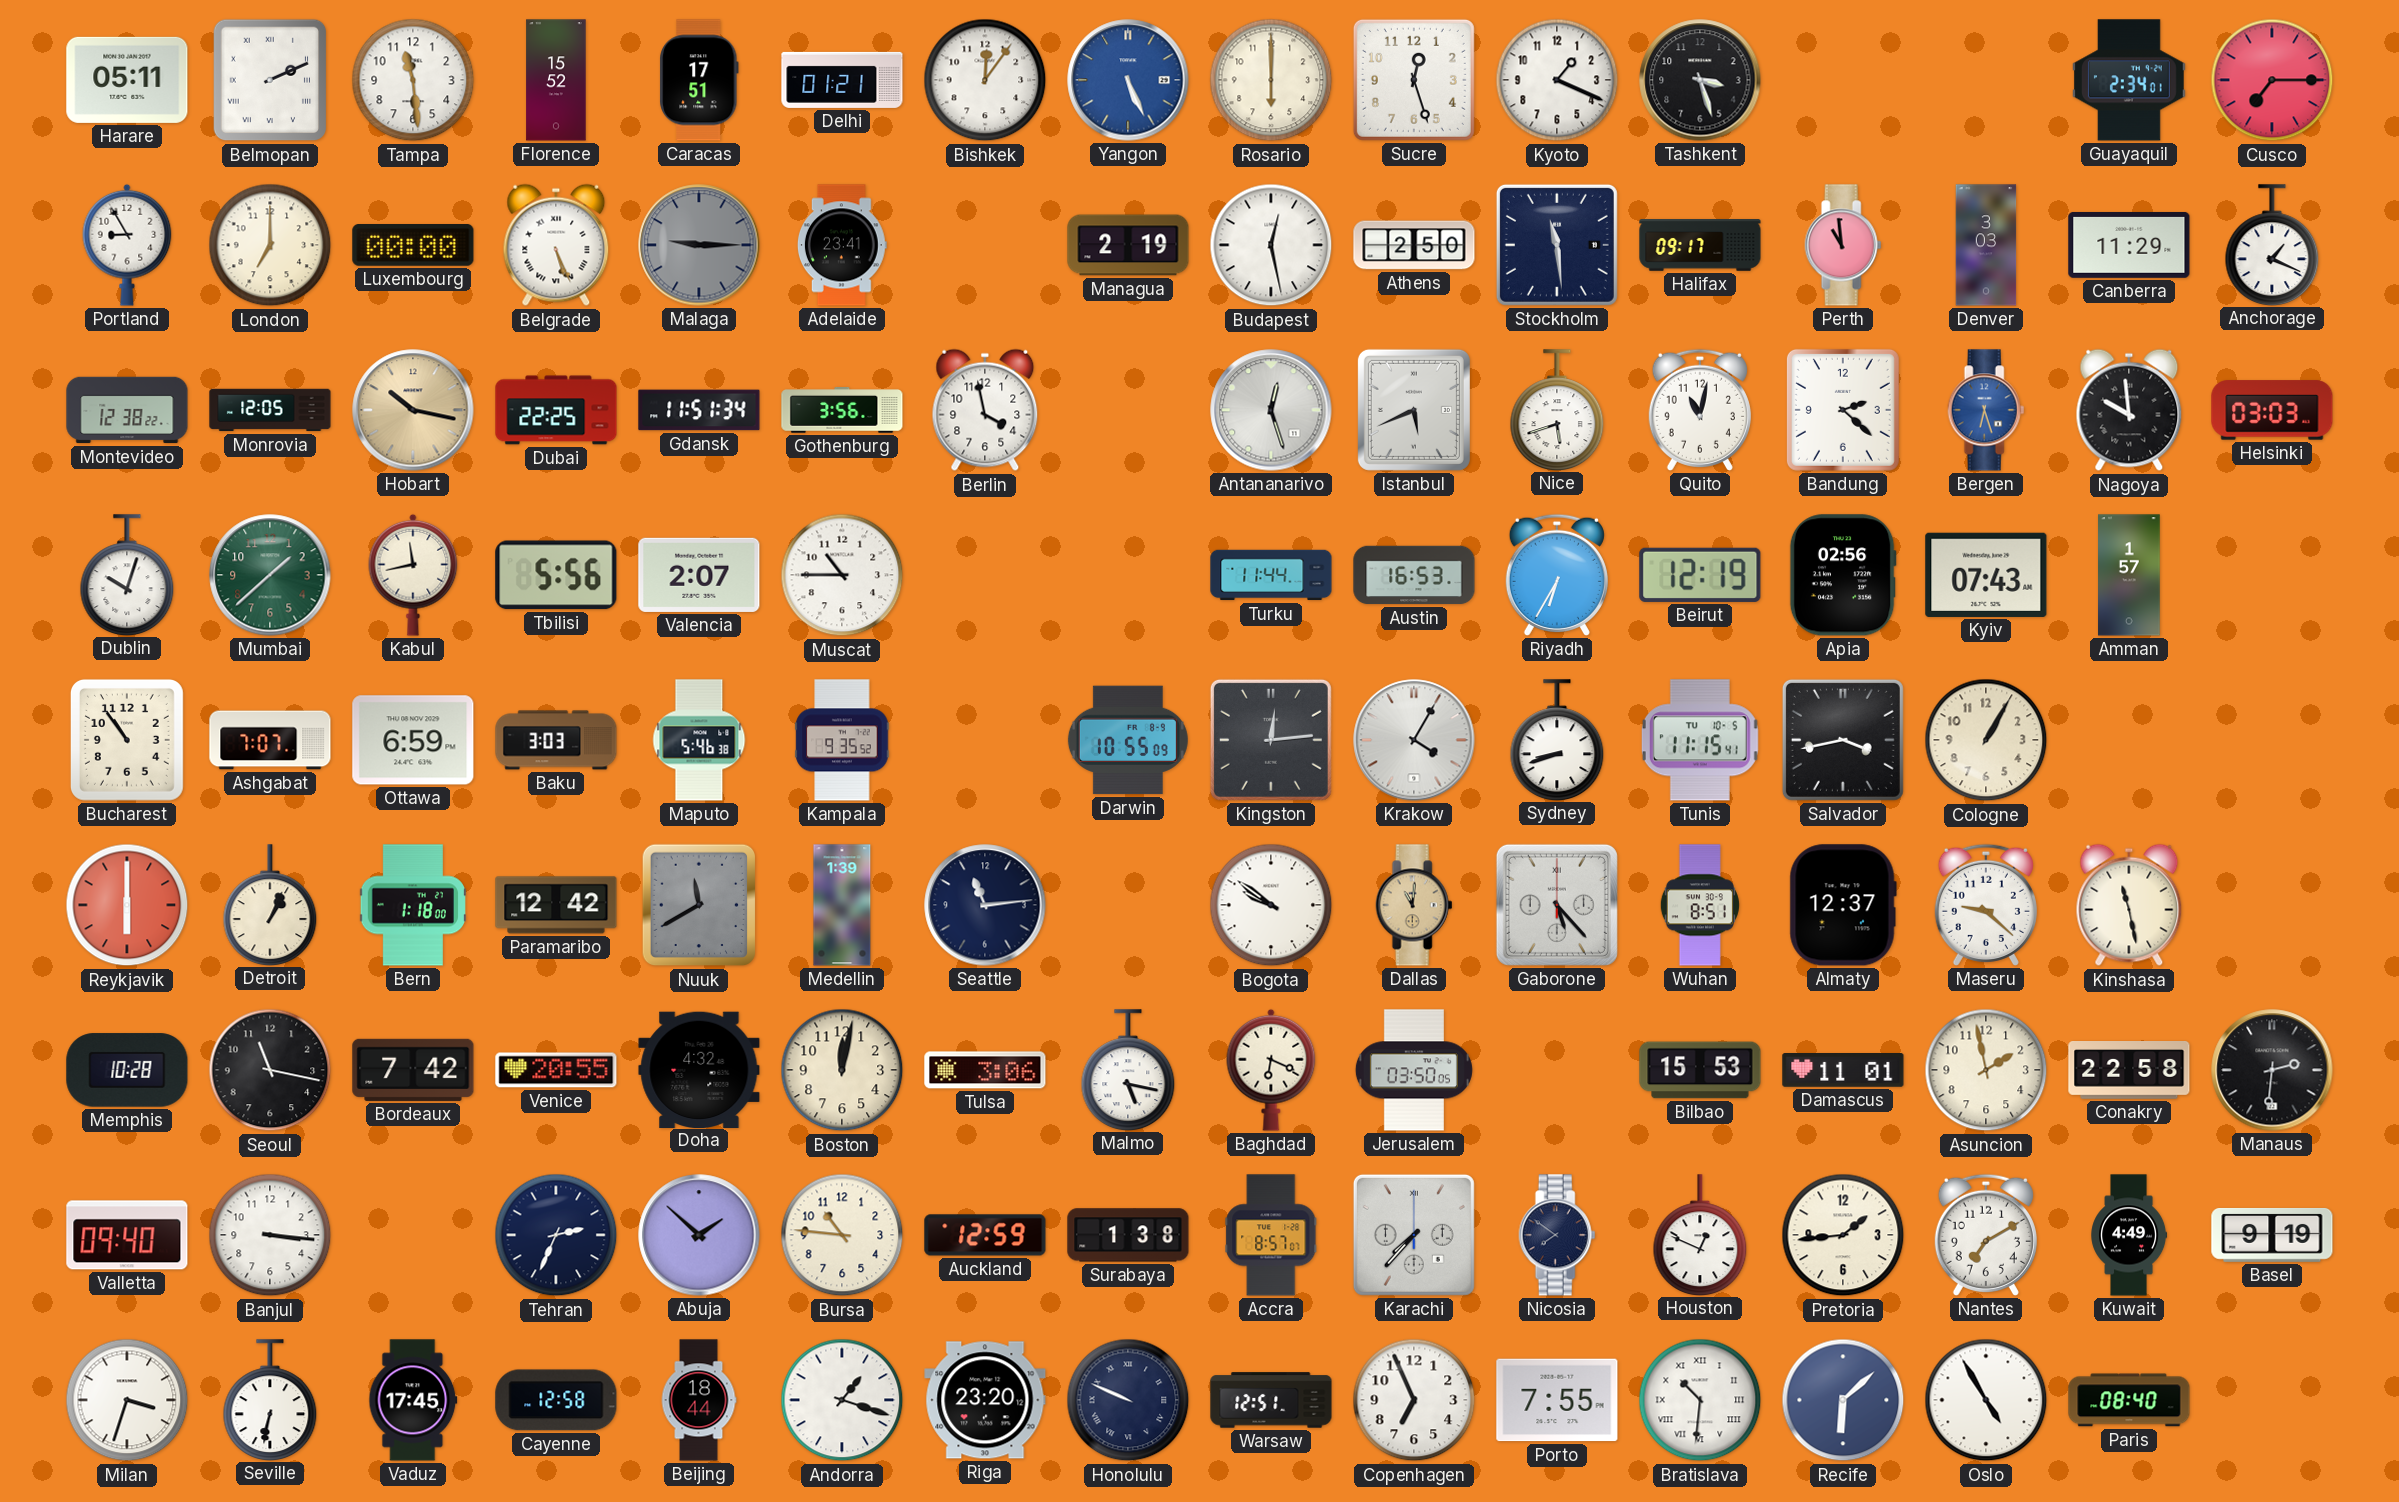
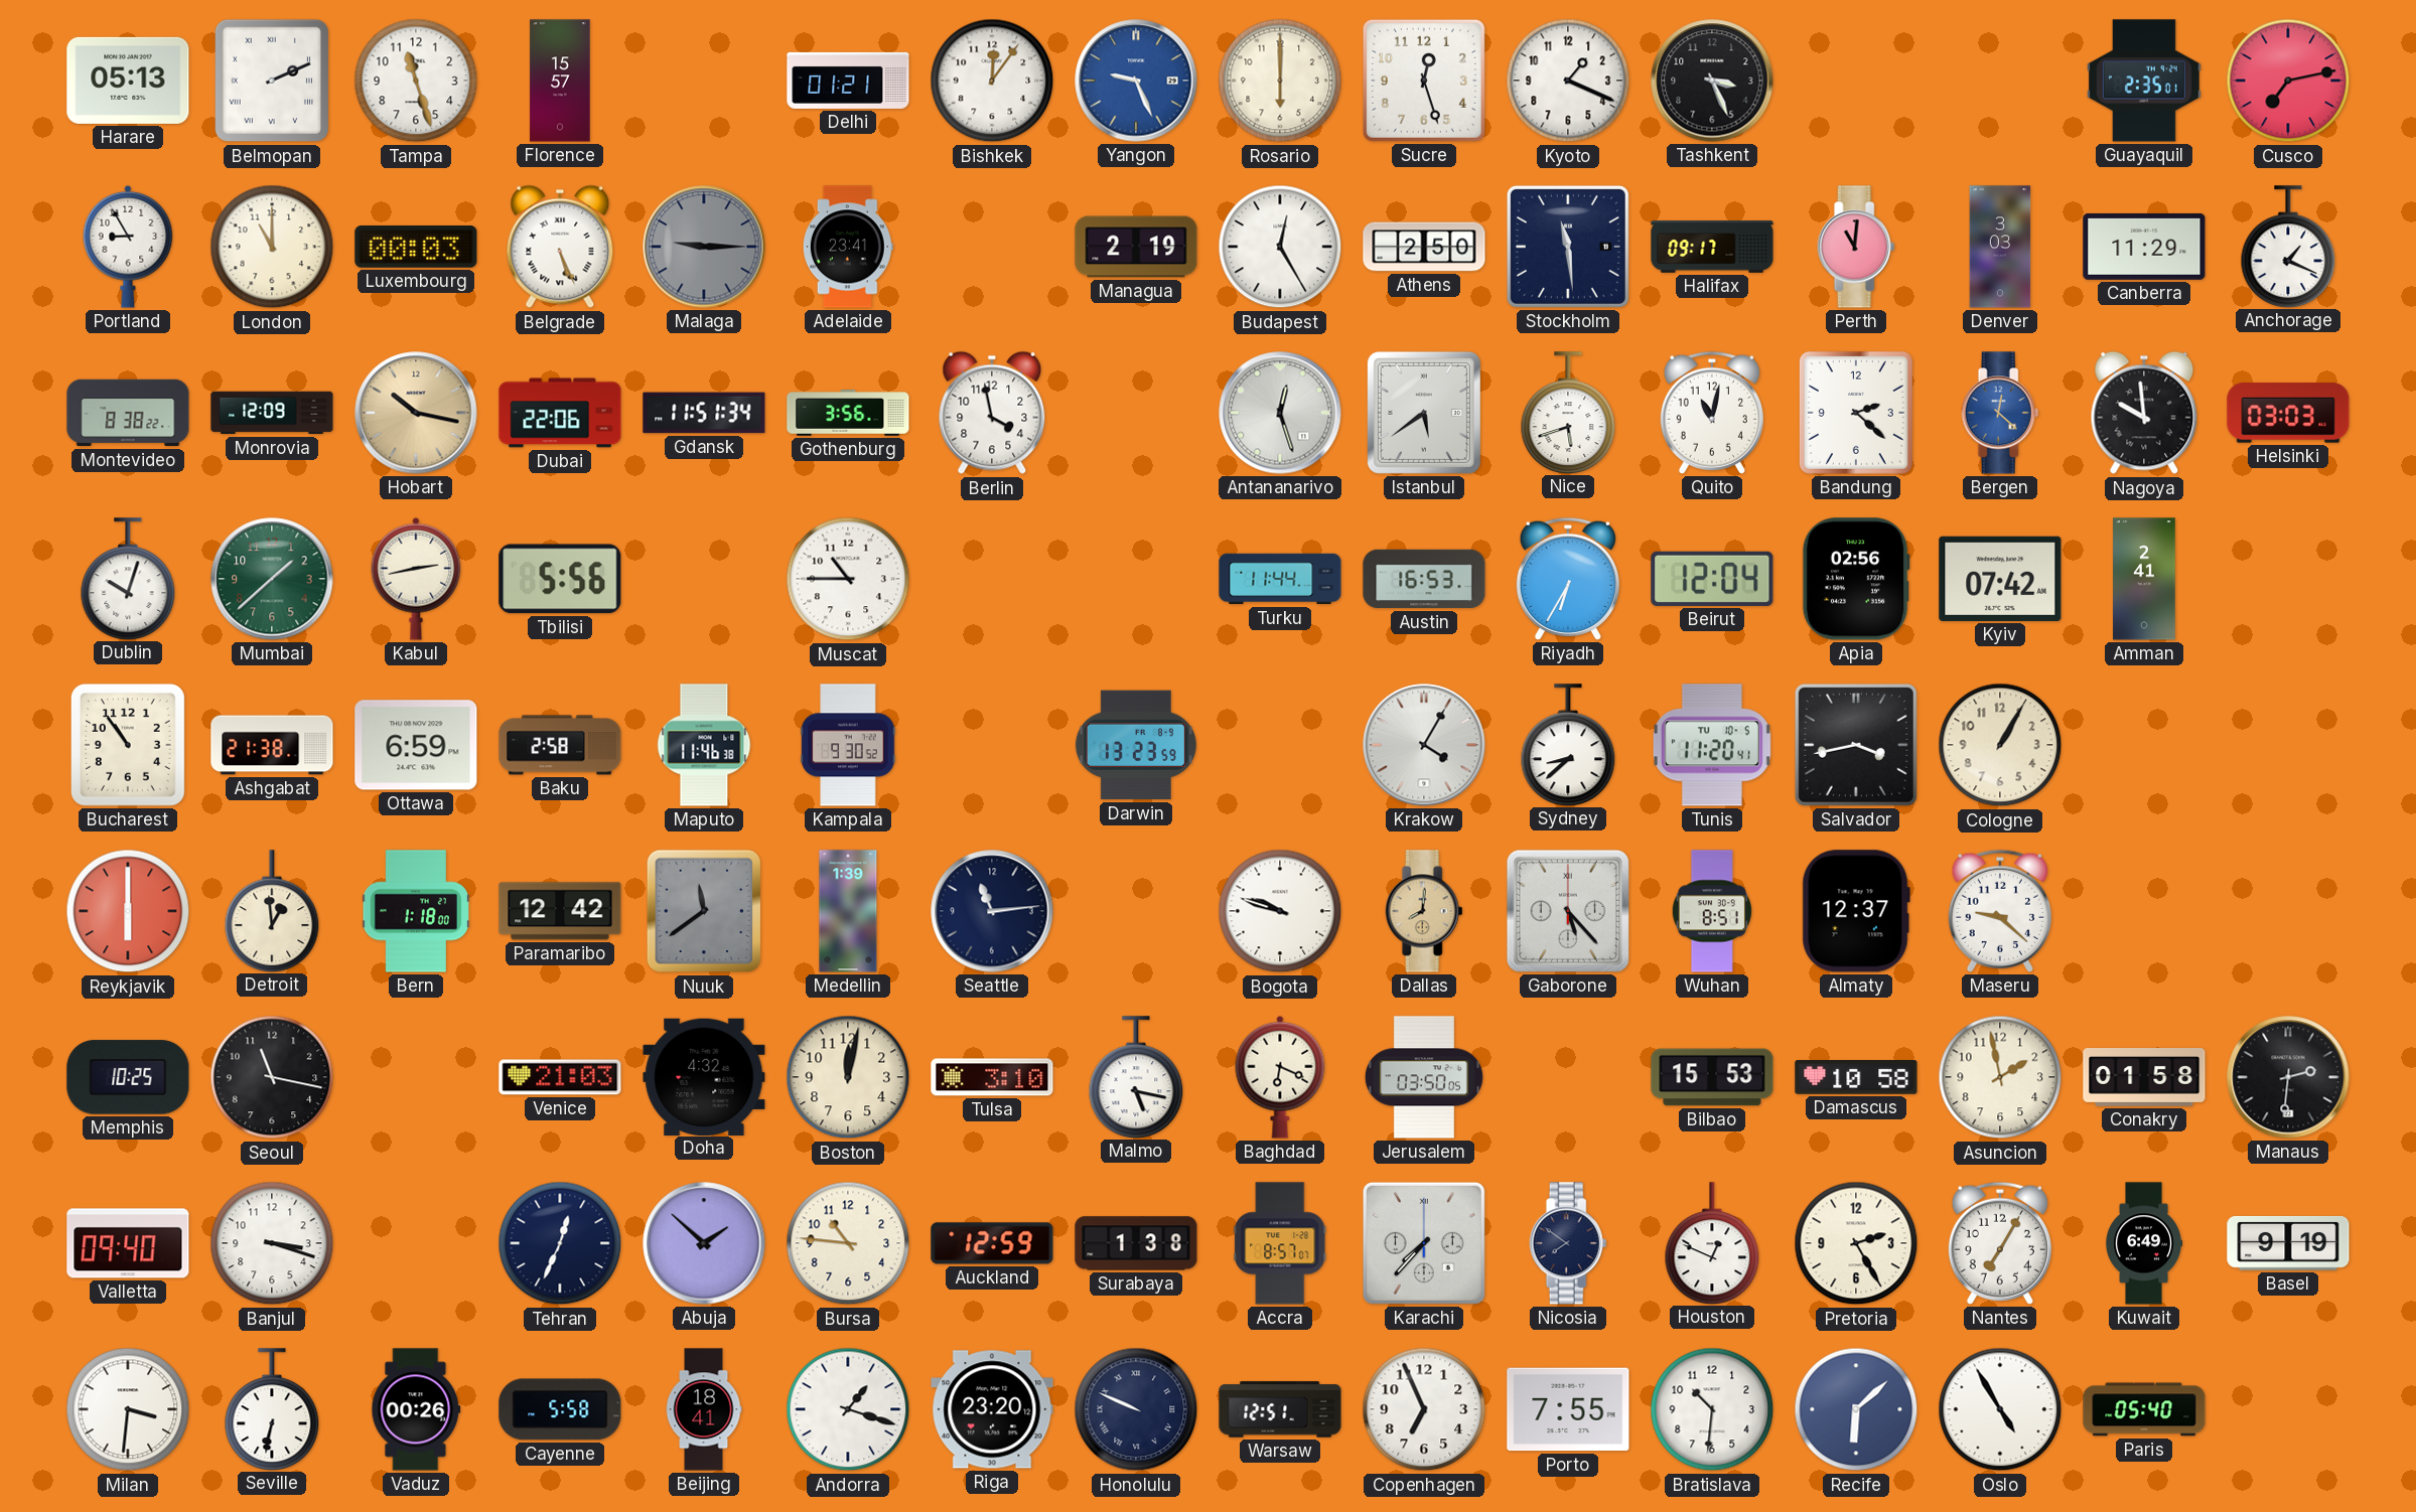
Harare: 05:11 -> 05:13 (128, 81)
Tampa: 11:29 -> 11:27 (416, 81)
Florence: 15:52 -> 15:57 (560, 81)
Caracas: 17:51 -> none (699, 80)
Yangon: 5:26 -> 9:26 (1136, 81)
Tashkent: 3:27 -> 3:26 (1712, 81)
Guayaquil: 2:34 -> 2:35 (2144, 81)
Cusco: 7:15 -> 7:13 (2288, 81)
London: 7:00 -> 11:00 (272, 247)
Luxembourg: 00:00 -> 00:03 (416, 248)
Budapest: 12:28 -> 12:25 (1280, 247)
Perth: 10:59 -> 11:01 (1856, 247)
Montevideo: 12:38 -> 8:38 (128, 413)
Monrovia: 12:05 -> 12:09 (272, 413)
Dubai: 22:25 -> 22:06 (560, 413)
Istanbul: 5:41 -> 5:39 (1424, 413)
Bergen: 6:27 -> 12:22 (2000, 413)
Kabul: 11:43 -> 2:43 (416, 579)
Valencia: 2:07 -> none (699, 575)
Beirut: 12:19 -> 12:04 (1712, 579)
Kyiv: 07:43 -> 07:42 (2000, 579)
Amman: 1:57 -> 2:41 (2144, 579)
Ashgabat: 7:07 -> 21:38 (272, 745)
Baku: 3:03 -> 2:58 (560, 745)
Maputo: 5:46 -> 11:46 (704, 745)
Kampala: 9:35 -> 9:30 (848, 745)
Darwin: 10:55 -> 13:23 (1136, 745)
Kingston: 12:14 -> none (1271, 740)
Sydney: 8:42 -> 8:38 (1568, 745)
Tunis: 11:15 -> 11:20 (1712, 745)
Detroit: 1:04 -> 12:59 (272, 911)
Nuuk: 11:40 -> 11:39 (703, 911)
Bogota: 9:51 -> 9:48 (1280, 911)
Dallas: 11:01 -> 8:01 (1424, 911)
Kinshasa: 11:28 -> none (2129, 905)
Memphis: 10:28 -> 10:25 (128, 1077)
Bordeaux: 7:42 -> none (413, 1070)
Venice: 20:55 -> 21:03 (560, 1077)
Tulsa: 3:06 -> 3:10 (992, 1077)
Damascus: 11:01 -> 10:58 (1856, 1077)
Conakry: 22:58 -> 01:58 (2144, 1078)
Banjul: 3:16 -> 3:18 (272, 1243)
Tehran: 2:34 -> 12:34 (560, 1243)
Pretoria: 1:44 -> 2:25 (1856, 1243)
Nantes: 7:10 -> 7:05 (2000, 1243)
Kuwait: 4:49 -> 6:49 (2144, 1243)
Milan: 3:33 -> 3:31 (128, 1409)
Vaduz: 17:45 -> 00:26 (416, 1409)
Cayenne: 12:58 -> 5:58 (560, 1409)
Beijing: 18:44 -> 18:41 (704, 1409)
Bratislava numerals: Roman -> Arabic (1712, 1409)
Paris: 08:40 -> 05:40 (2144, 1409)
